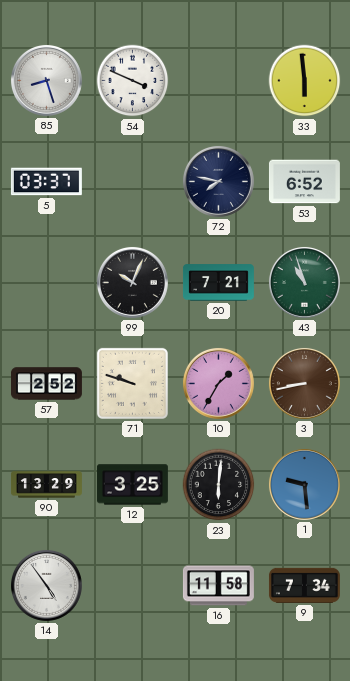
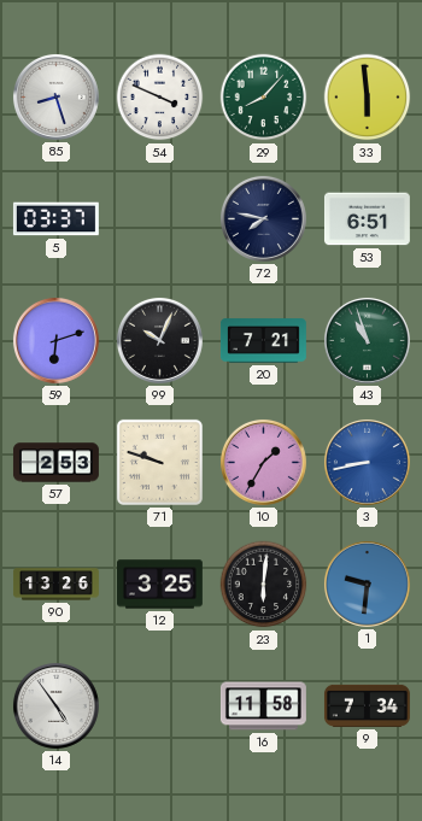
29: none -> 8:07 (264, 98)
53: 6:52 -> 6:51 (367, 219)
59: none -> 6:12 (55, 340)
57: 2:52 -> 2:53 (55, 463)
3 dial: brown -> blue (367, 462)
90: 13:29 -> 13:26 (57, 585)
1: 9:29 -> 9:31 (367, 584)
